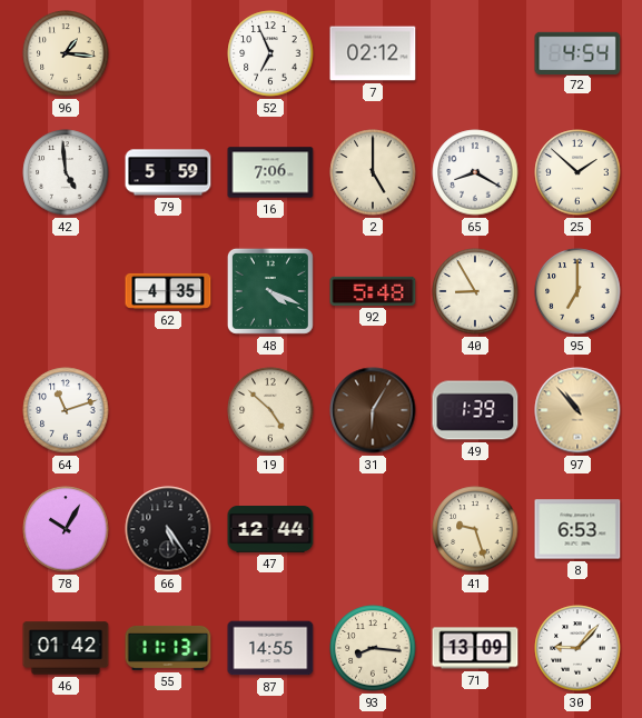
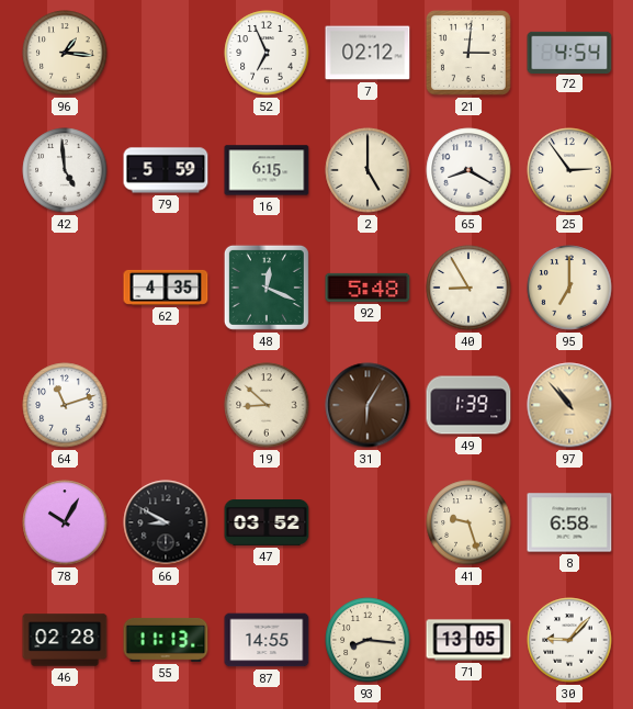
21: none -> 3:01 (468, 53)
16: 7:06 -> 6:15 (267, 170)
25: 1:52 -> 2:54 (569, 170)
48: 4:19 -> 12:19 (267, 288)
19: 4:52 -> 8:52 (267, 405)
66: 5:24 -> 8:50 (166, 522)
47: 12:44 -> 03:52 (267, 524)
8: 6:53 -> 6:58 (569, 522)
46: 01:42 -> 02:28 (65, 640)
71: 13:09 -> 13:05 (468, 640)
